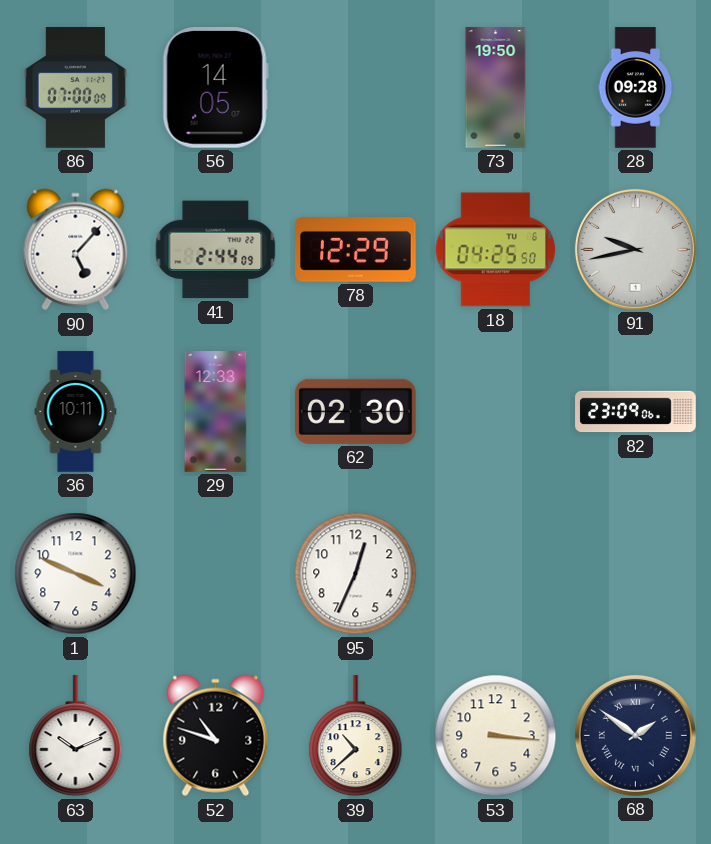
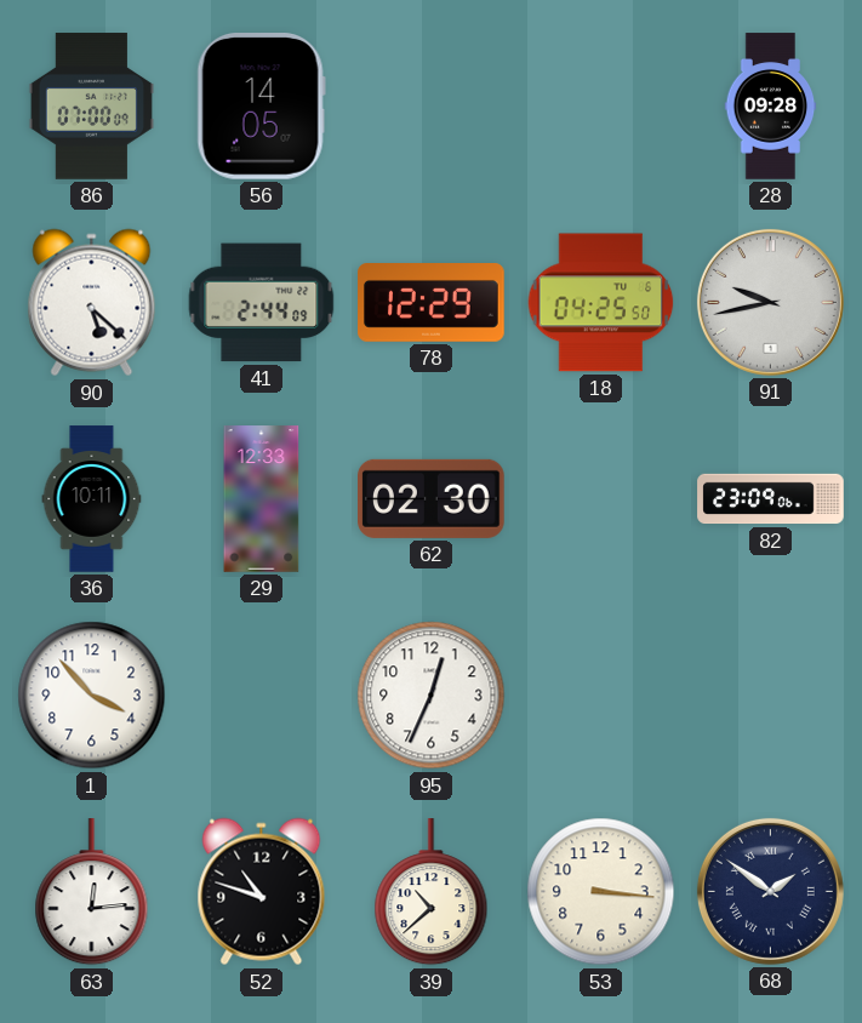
73: 19:50 -> none (496, 88)
90: 5:07 -> 5:22 (92, 303)
1: 3:49 -> 3:53 (92, 696)
63: 10:11 -> 12:14 (92, 892)
